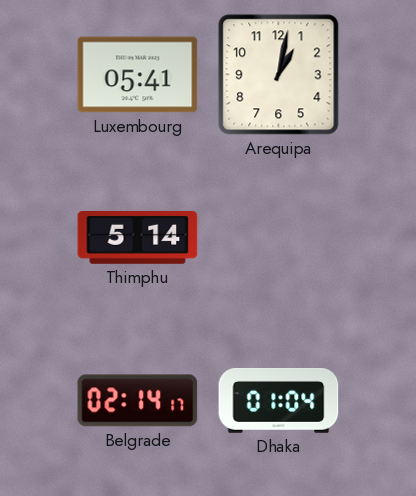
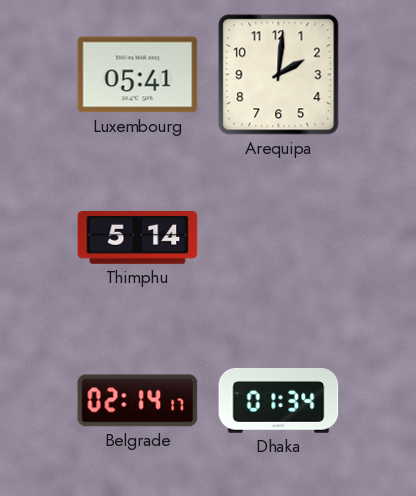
Arequipa: 1:02 -> 2:01 (279, 75)
Dhaka: 01:04 -> 01:34 (279, 401)
